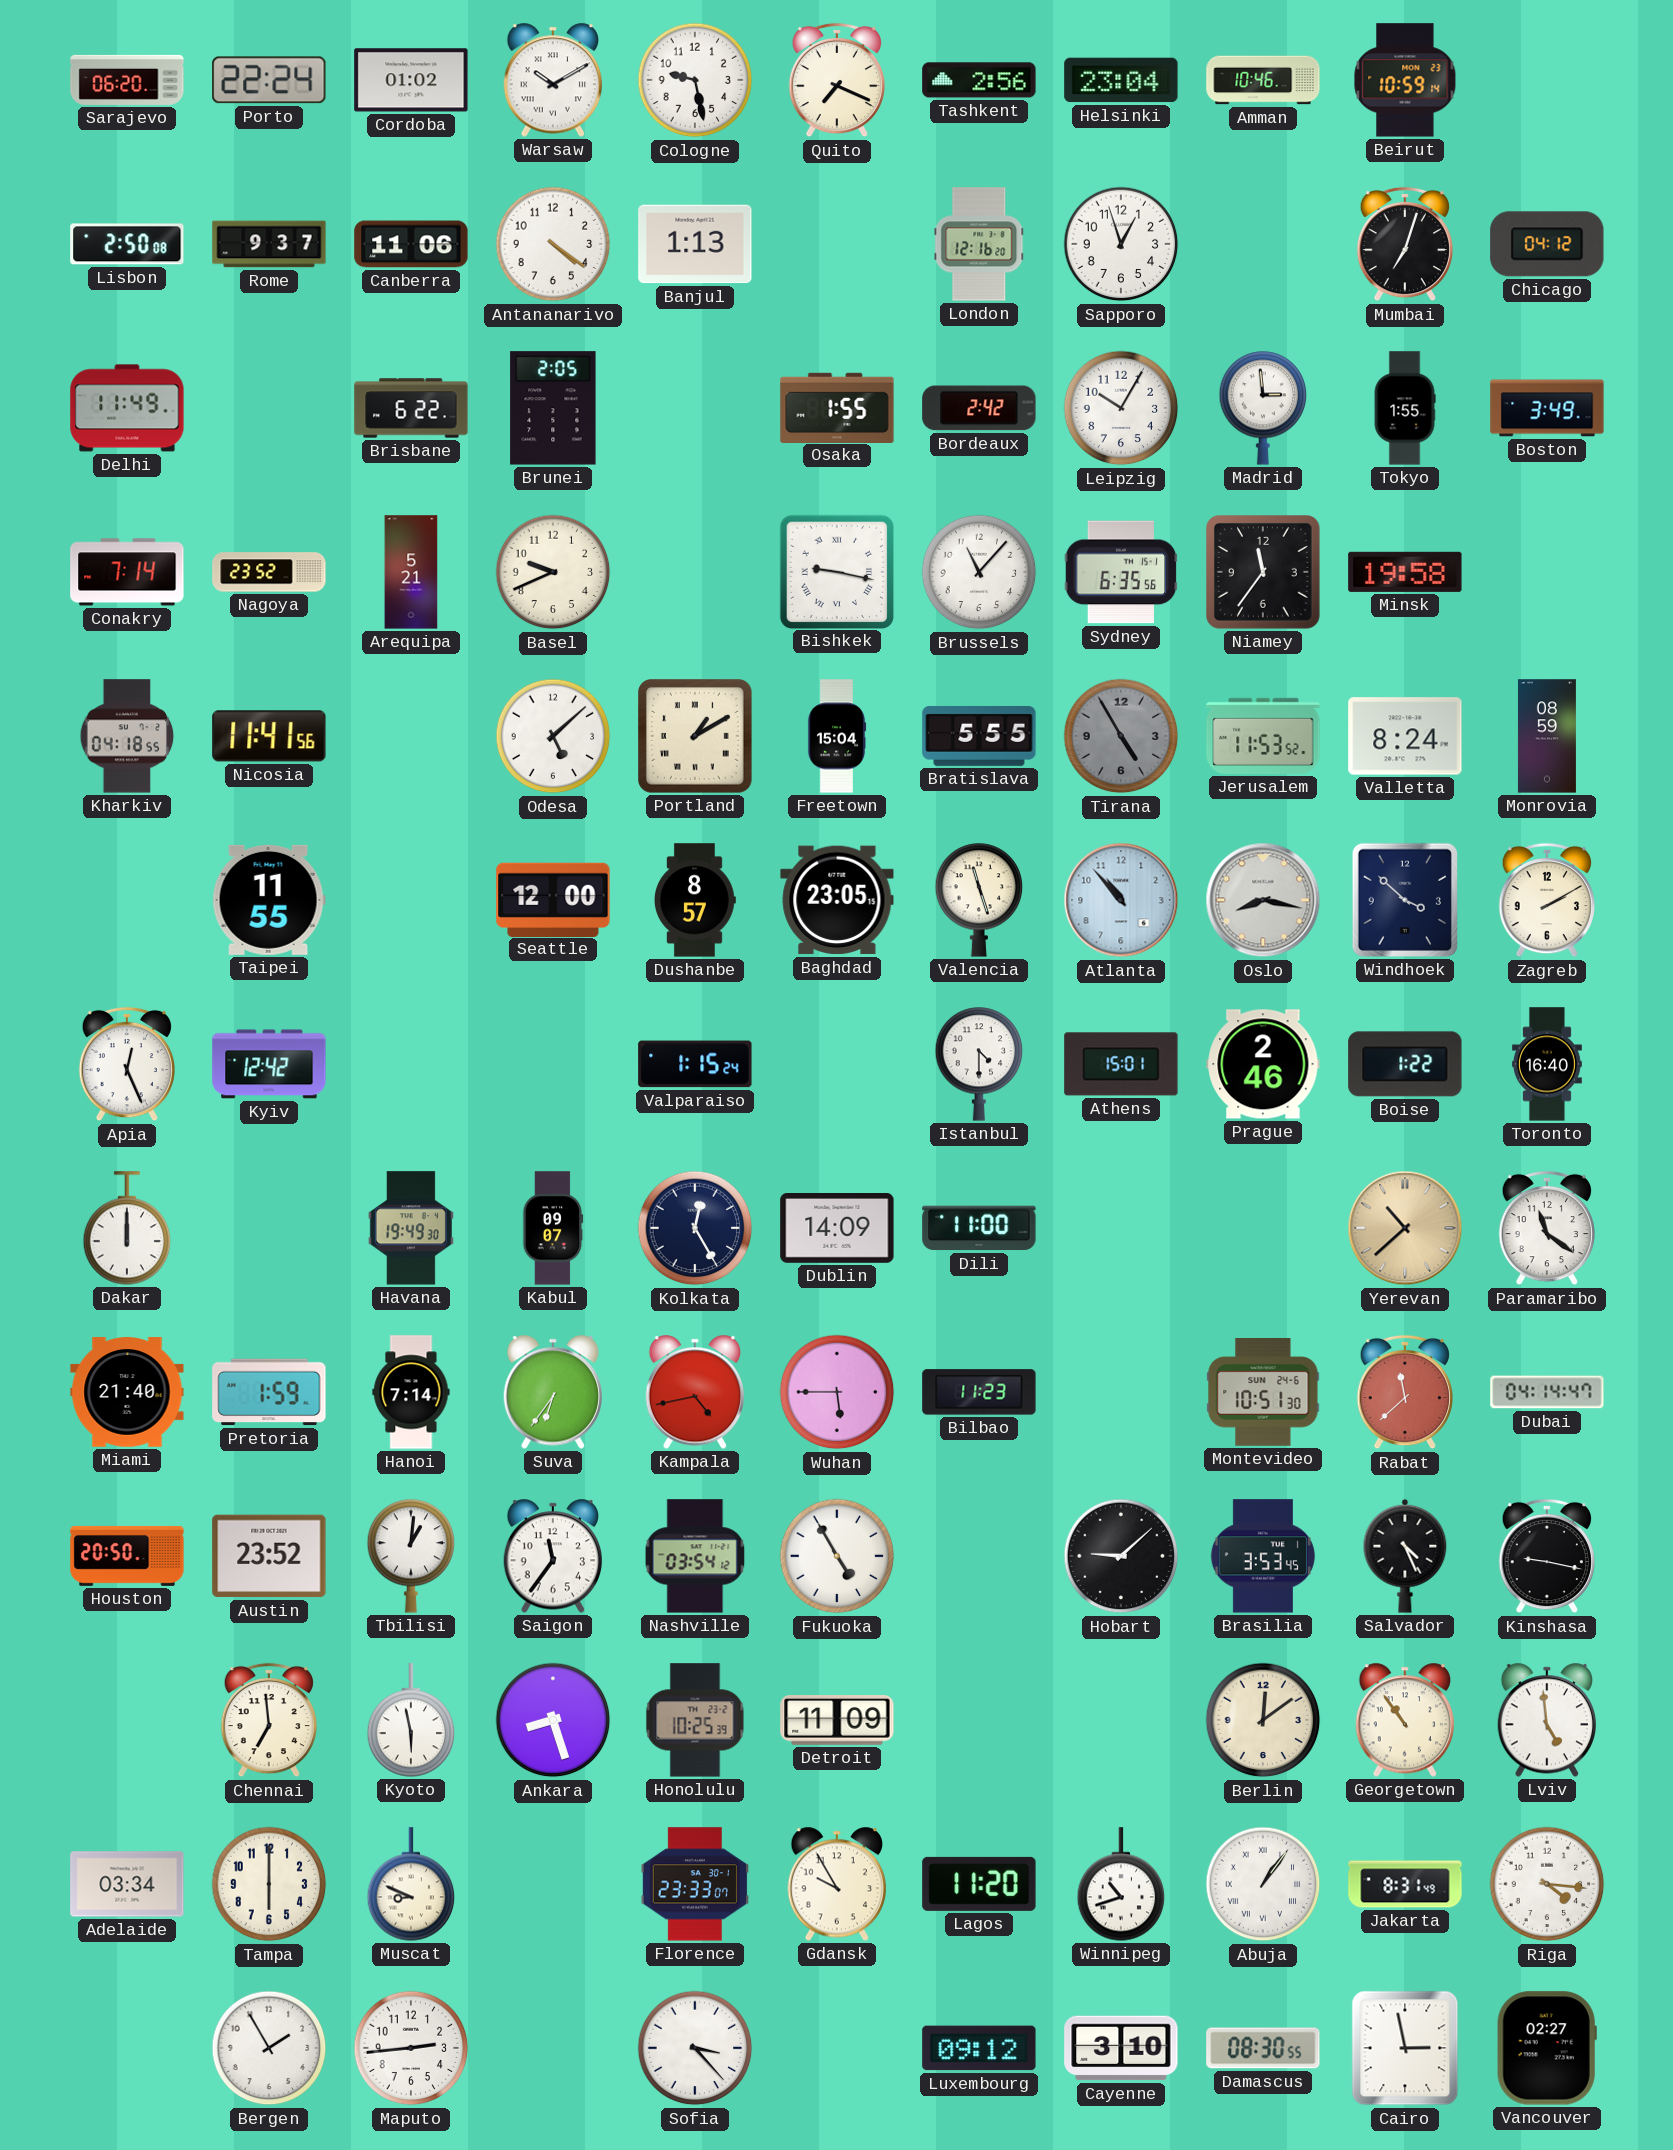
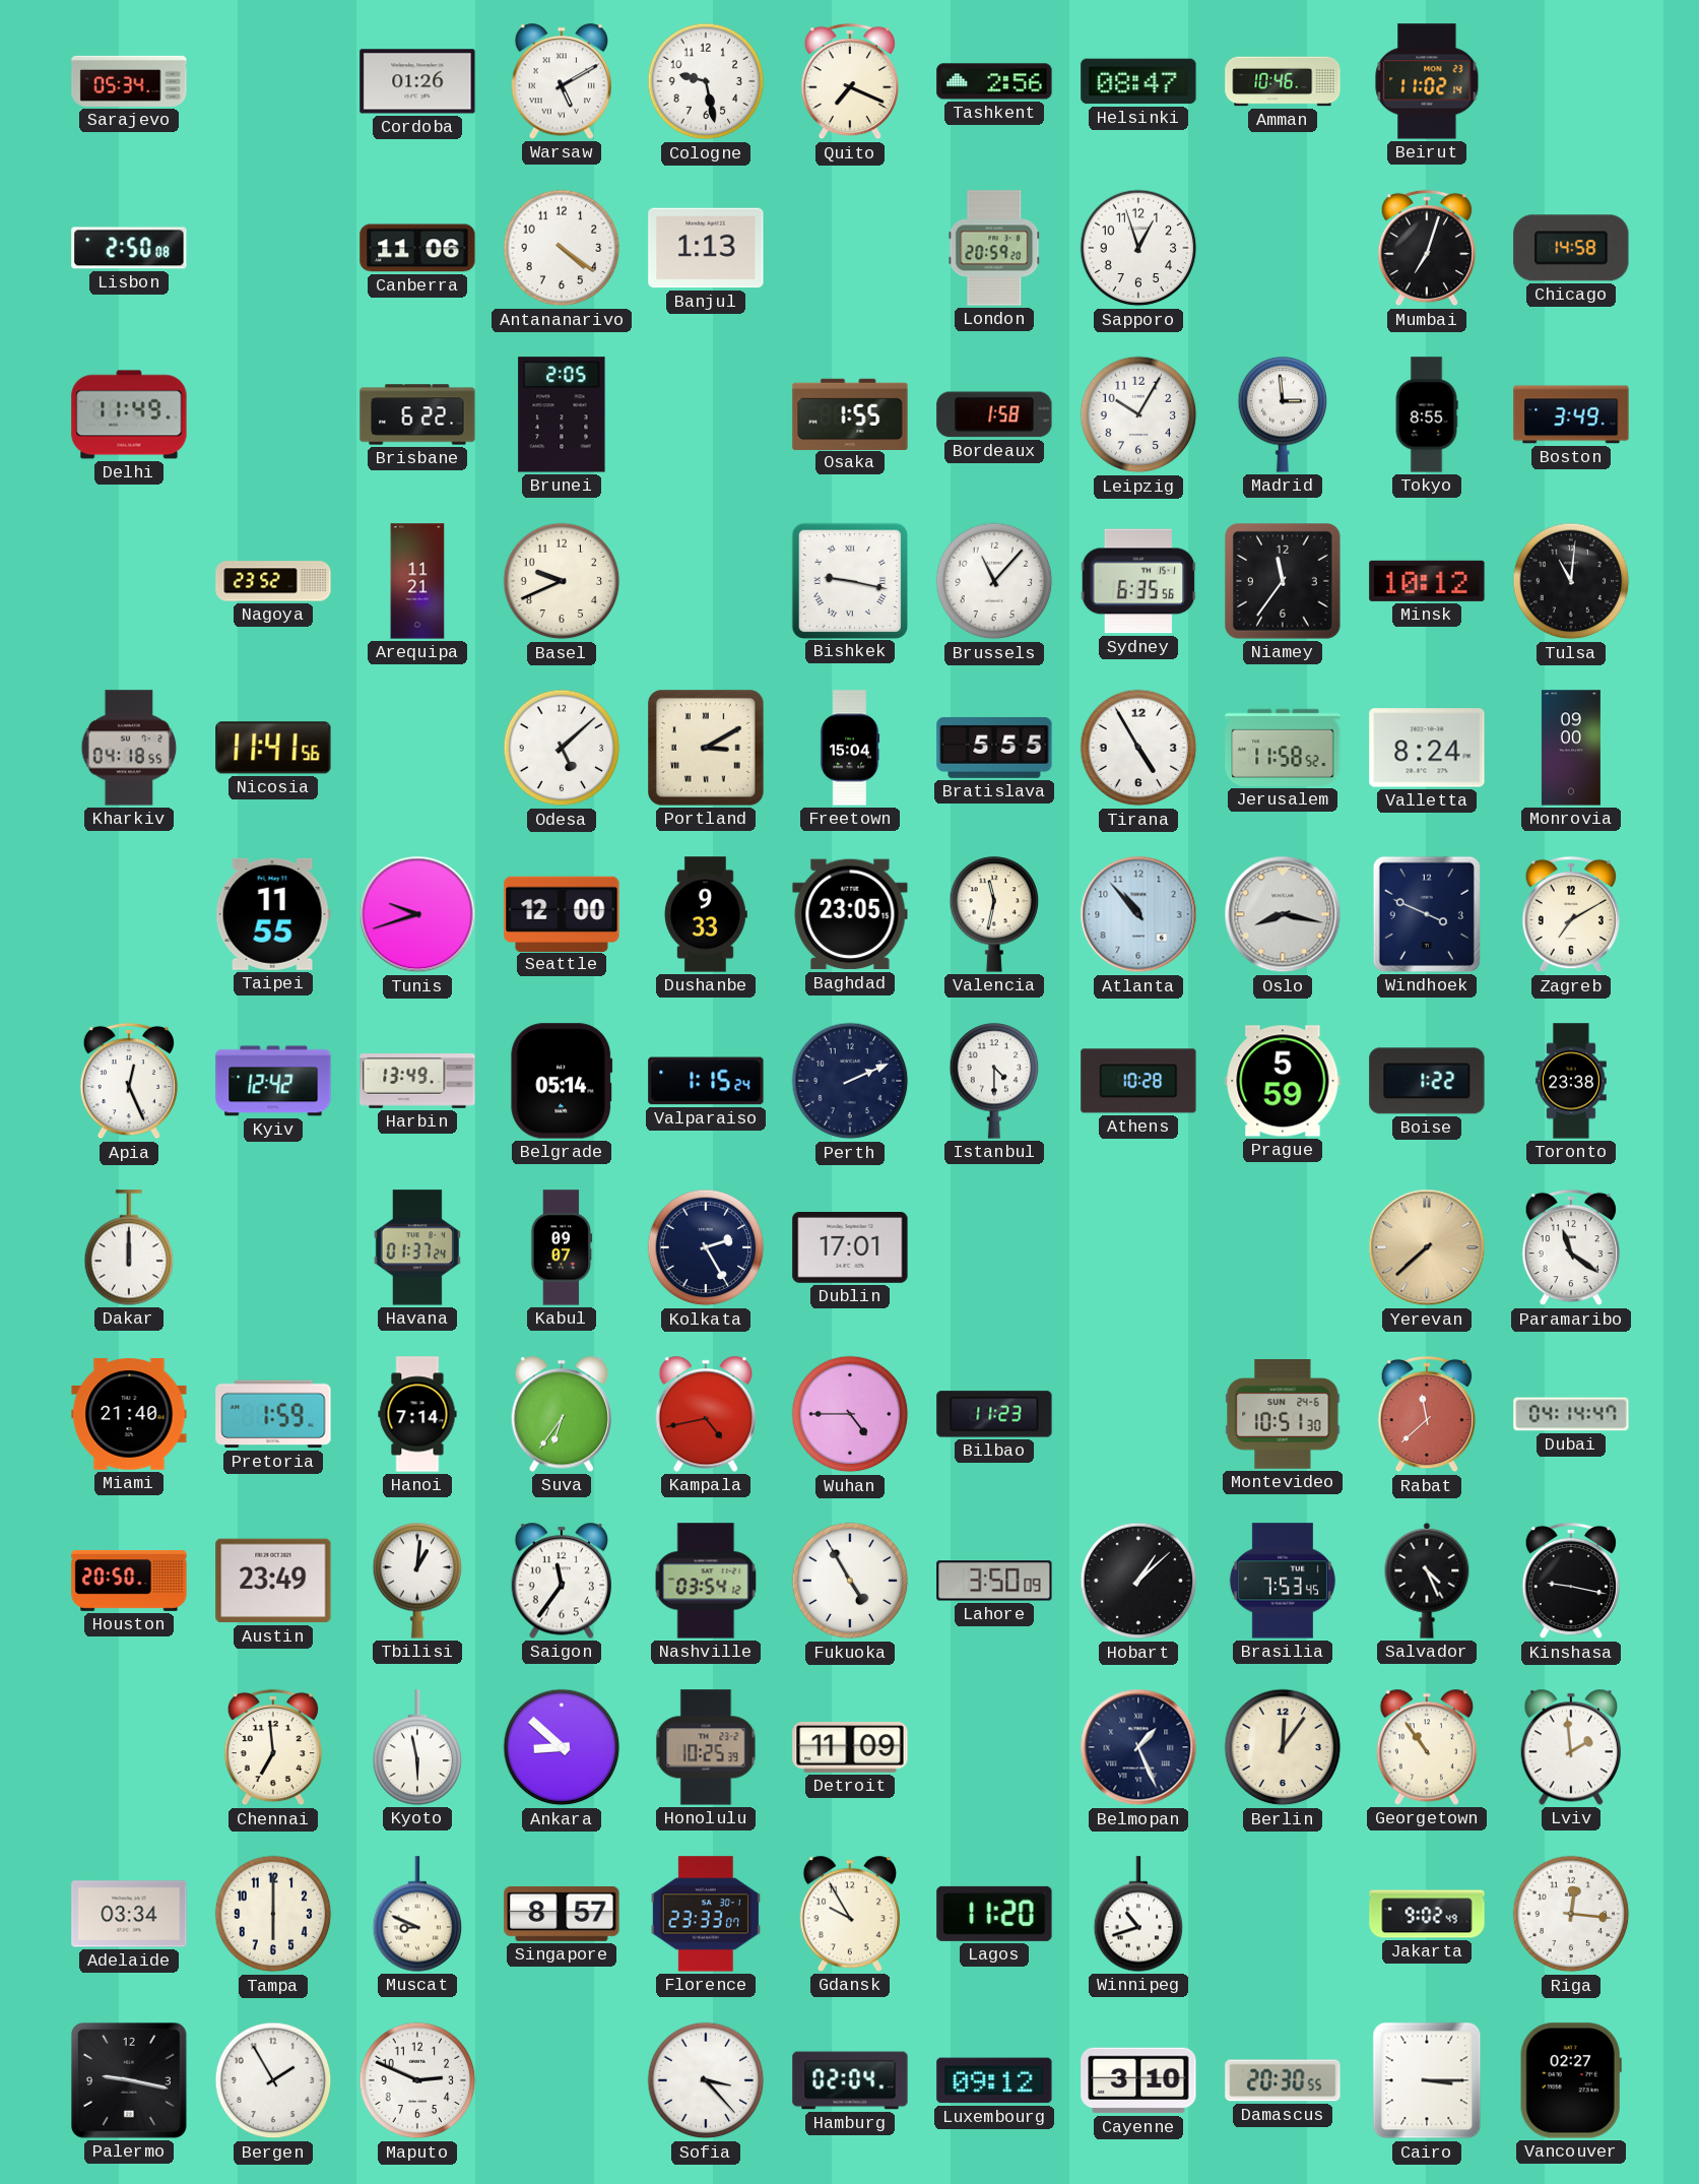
Sarajevo: 06:20 -> 05:34 (129, 81)
Porto: 22:24 -> none (269, 80)
Cordoba: 01:02 -> 01:26 (417, 81)
Warsaw: 10:10 -> 5:10 (561, 81)
Helsinki: 23:04 -> 08:47 (1138, 81)
Beirut: 10:59 -> 11:02 (1427, 81)
Rome: 9:37 -> none (269, 244)
London: 12:16 -> 20:59 (994, 248)
Chicago: 04:12 -> 14:58 (1571, 248)
Bordeaux: 2:42 -> 1:58 (994, 414)
Tokyo: 1:55 -> 8:55 (1427, 414)
Conakry: 7:14 -> none (127, 572)
Arequipa: 5:21 -> 11:21 (417, 581)
Minsk: 19:58 -> 10:12 (1427, 581)
Tulsa: none -> 11:01 (1571, 581)
Portland: 1:10 -> 3:10 (707, 749)
Tirana dial: grey -> white (1138, 748)
Jerusalem: 11:53 -> 11:58 (1283, 748)
Monrovia: 08:59 -> 09:00 (1571, 748)
Tunis: none -> 9:42 (417, 914)
Dushanbe: 8:57 -> 9:33 (706, 914)
Valencia: 11:27 -> 11:32 (994, 914)
Windhoek: 3:52 -> 3:49 (1427, 914)
Zagreb: 2:10 -> 7:10 (1570, 914)
Harbin: none -> 13:49 (417, 1081)
Belgrade: none -> 05:14 (562, 1081)
Perth: none -> 2:11 (850, 1081)
Athens: 15:01 -> 10:28 (1138, 1081)
Prague: 2:46 -> 5:59 (1283, 1081)
Toronto: 16:40 -> 23:38 (1572, 1081)
Havana: 19:49 -> 01:37 (417, 1247)
Kolkata: 12:25 -> 2:25 (706, 1247)
Dublin: 14:09 -> 17:01 (850, 1248)
Dili: 11:00 -> none (979, 1228)
Yerevan: 10:38 -> 7:38 (1427, 1247)
Wuhan: 5:45 -> 4:45 (850, 1414)
Austin: 23:52 -> 23:49 (273, 1581)
Lahore: none -> 3:50 (994, 1581)
Hobart: 9:08 -> 1:08 (1138, 1581)
Brasilia: 3:53 -> 7:53 (1283, 1581)
Ankara: 8:27 -> 8:52 (562, 1747)
Belmopan: none -> 1:26 (1138, 1747)
Berlin: 12:09 -> 12:06 (1283, 1747)
Lviv: 4:59 -> 1:59 (1570, 1747)
Singapore: none -> 8:57 (562, 1914)
Abuja: 1:06 -> none (1263, 1884)
Jakarta: 8:31 -> 9:02 (1427, 1914)
Riga: 4:16 -> 12:16 (1571, 1914)
Palermo: none -> 9:17 (130, 2081)
Maputo: 2:44 -> 2:49 (417, 2080)
Hamburg: none -> 02:04 (850, 2080)
Damascus: 08:30 -> 20:30 (1283, 2080)
Cairo: 2:58 -> 3:15 (1427, 2080)
